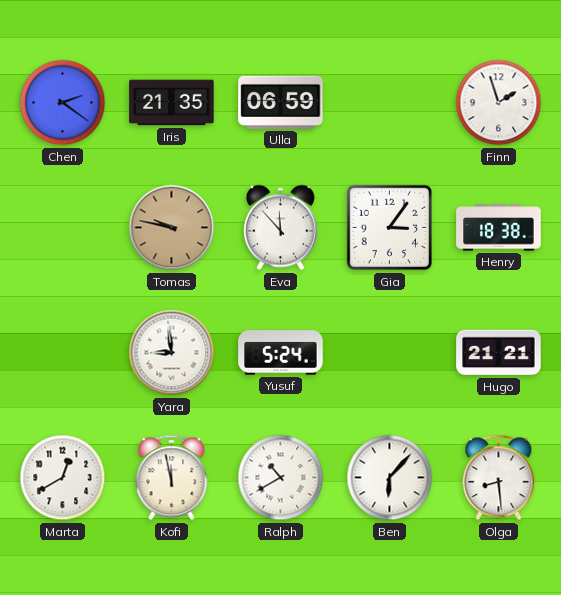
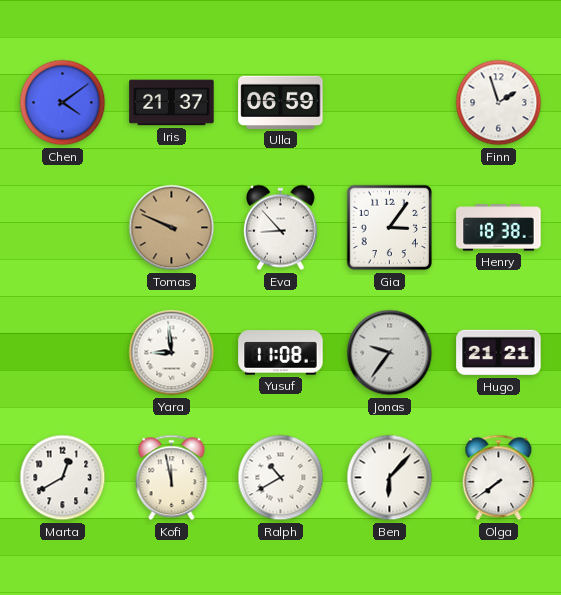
Chen: 2:21 -> 4:09 (63, 103)
Iris: 21:35 -> 21:37 (172, 103)
Tomas: 9:47 -> 9:49 (172, 228)
Eva: 11:53 -> 8:53 (280, 228)
Yusuf: 5:24 -> 11:08 (281, 353)
Jonas: none -> 9:36 (390, 353)
Olga: 8:29 -> 7:39 (499, 478)
